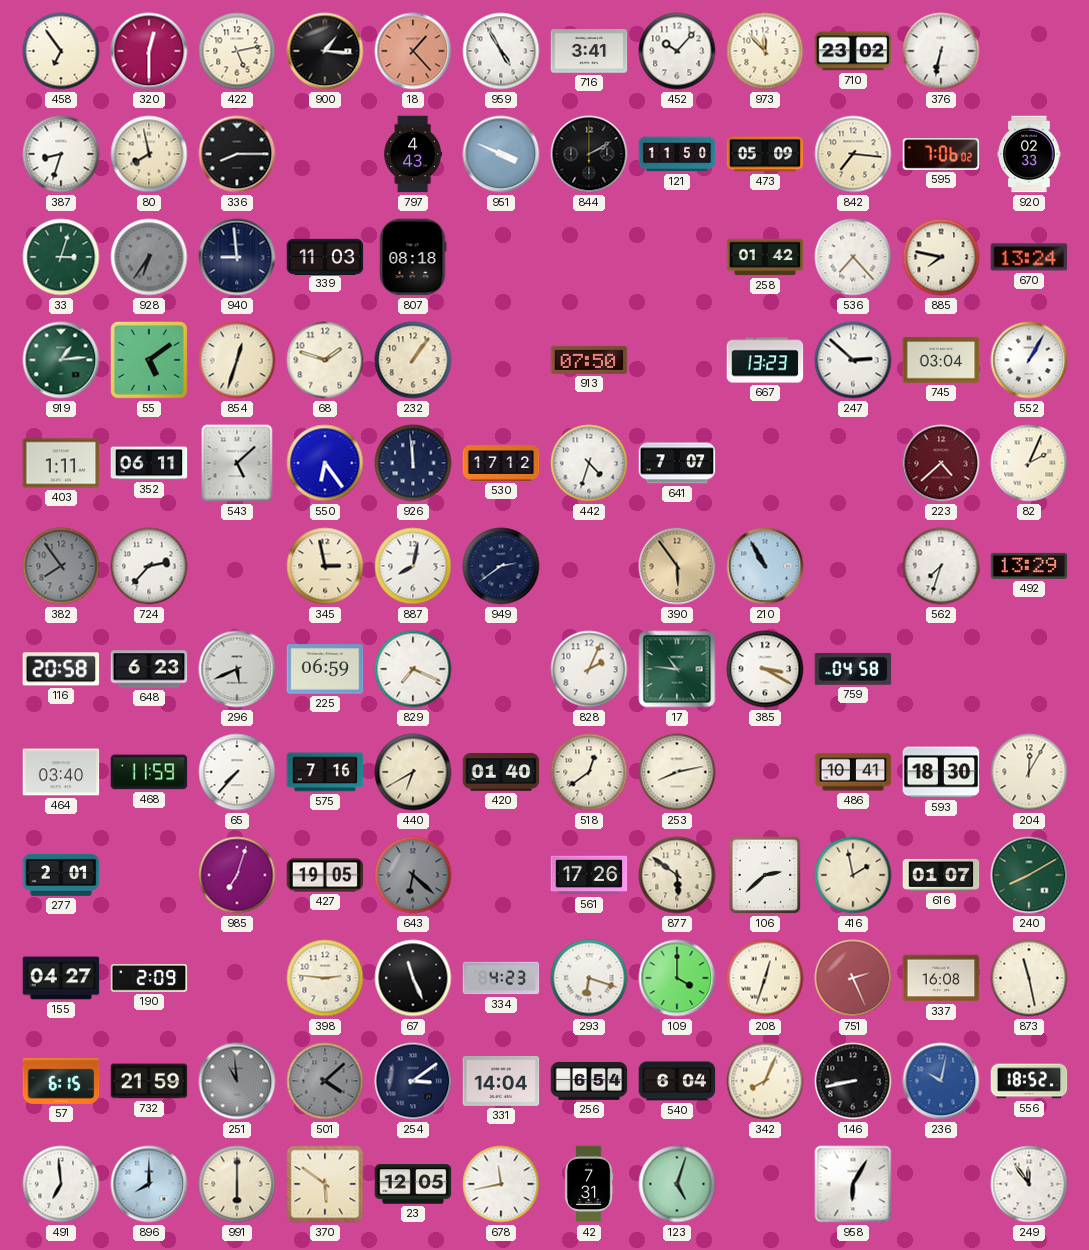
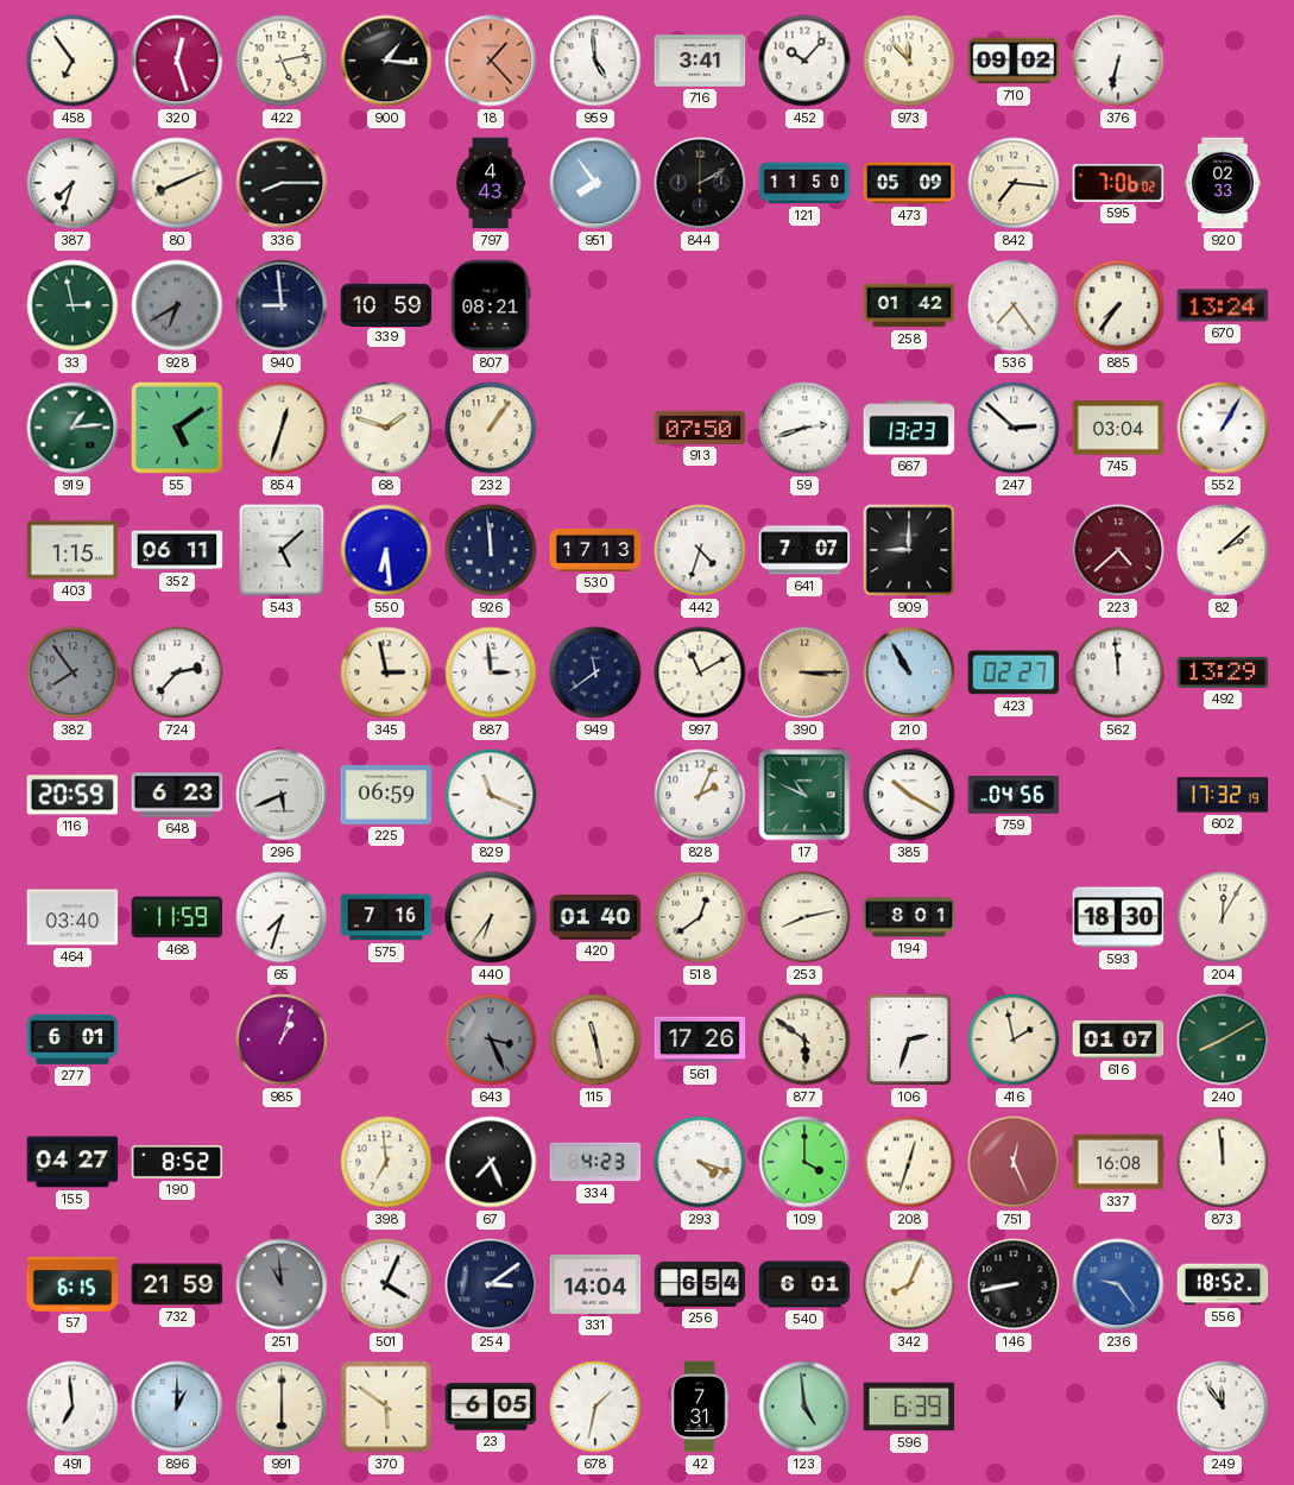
320: 12:30 -> 12:27 (177, 61)
959: 4:55 -> 4:59 (595, 61)
710: 23:02 -> 09:02 (1014, 61)
387: 8:33 -> 7:33 (72, 183)
80: 7:58 -> 8:11 (177, 183)
951: 3:49 -> 7:54 (595, 183)
33: 3:03 -> 2:58 (72, 305)
928: 6:36 -> 6:40 (177, 305)
339: 11:03 -> 10:59 (386, 304)
807: 08:18 -> 08:21 (491, 305)
536: 7:23 -> 7:24 (1014, 305)
885: 7:47 -> 7:36 (1118, 305)
59: none -> 2:42 (804, 428)
403: 1:11 -> 1:15 (72, 550)
550: 6:24 -> 6:29 (386, 550)
530: 17:12 -> 17:13 (595, 550)
909: none -> 9:00 (909, 550)
82: 2:04 -> 2:08 (1223, 550)
887: 8:02 -> 2:59 (491, 672)
949: 2:39 -> 11:39 (595, 672)
997: none -> 11:10 (700, 672)
390: 5:54 -> 3:15 (804, 672)
423: none -> 02:27 (1014, 672)
562: 7:33 -> 11:59 (1118, 672)
116: 20:58 -> 20:59 (72, 795)
829: 7:19 -> 11:19 (491, 795)
17: 10:46 -> 10:49 (804, 795)
385: 3:20 -> 10:20 (909, 795)
759: 04:58 -> 04:56 (1014, 795)
602: none -> 17:32 (1223, 795)
65: 7:37 -> 7:33 (282, 917)
440: 6:40 -> 6:36 (491, 917)
194: none -> 8:01 (909, 917)
486: 10:41 -> none (853, 772)
277: 2:01 -> 6:01 (72, 1039)
985: 7:03 -> 1:03 (282, 1039)
427: 19:05 -> none (325, 875)
643: 6:22 -> 3:26 (491, 1039)
115: none -> 11:28 (595, 1039)
106: 2:38 -> 2:33 (909, 1039)
190: 2:09 -> 8:52 (177, 1162)
398: 2:46 -> 6:59 (386, 1162)
67: 11:26 -> 7:26 (491, 1162)
293: 6:18 -> 4:18 (700, 1162)
751: 2:26 -> 12:26 (1014, 1162)
873: 11:28 -> 11:59 (1223, 1162)
501: 4:08 -> 4:04 (386, 1284)
501 dial: grey -> white (386, 1284)
540: 6:04 -> 6:01 (804, 1284)
236: 10:02 -> 9:24 (1118, 1284)
896: 8:00 -> 1:00 (177, 1407)
23: 12:05 -> 6:05 (491, 1407)
678: 11:43 -> 1:32 (595, 1407)
123: 5:03 -> 4:59 (804, 1407)
596: none -> 6:39 (909, 1407)
958: 6:05 -> none (853, 1184)
